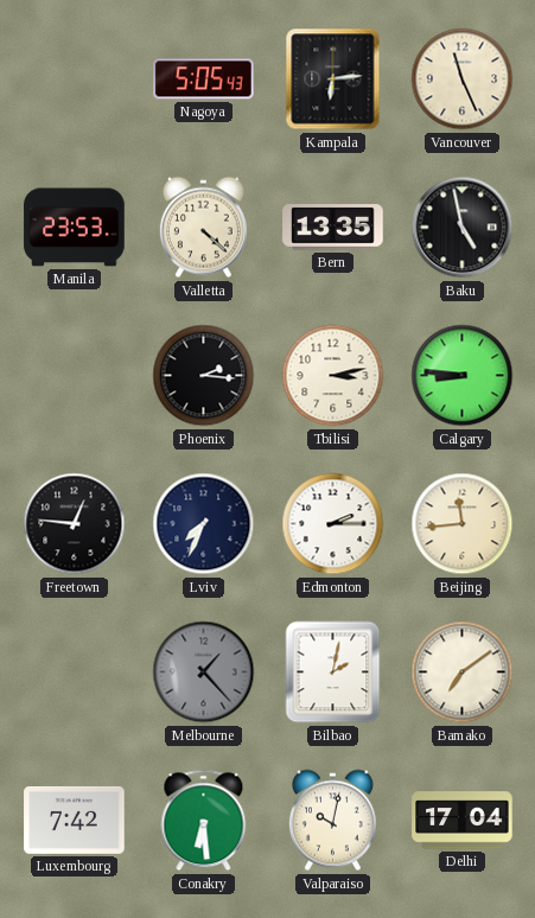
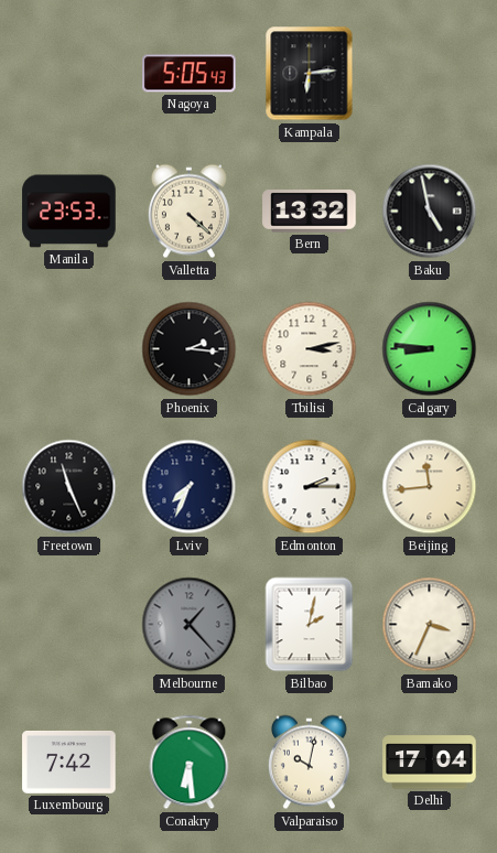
Vancouver: 11:26 -> none (463, 79)
Bern: 13:35 -> 13:32 (310, 212)
Freetown: 12:46 -> 11:26 (69, 487)
Bamako: 7:09 -> 3:34 (430, 625)
